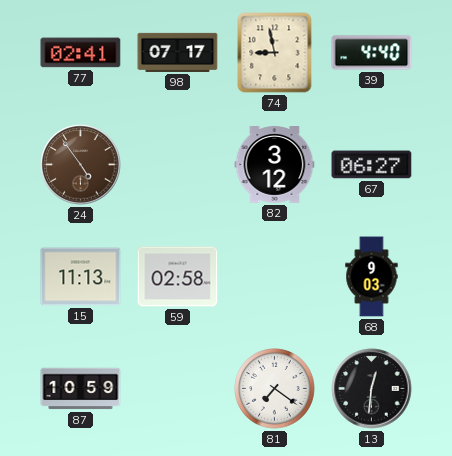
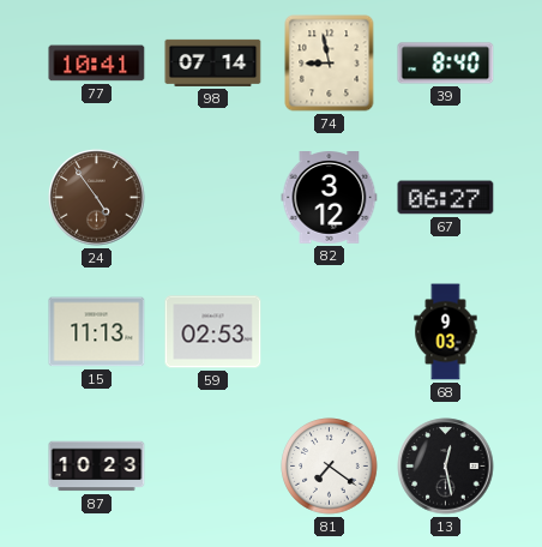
77: 02:41 -> 10:41 (97, 64)
98: 07:17 -> 07:14 (213, 62)
39: 4:40 -> 8:40 (446, 64)
59: 02:58 -> 02:53 (213, 332)
87: 10:59 -> 10:23 (97, 467)
13: 12:31 -> 12:28 (446, 467)
